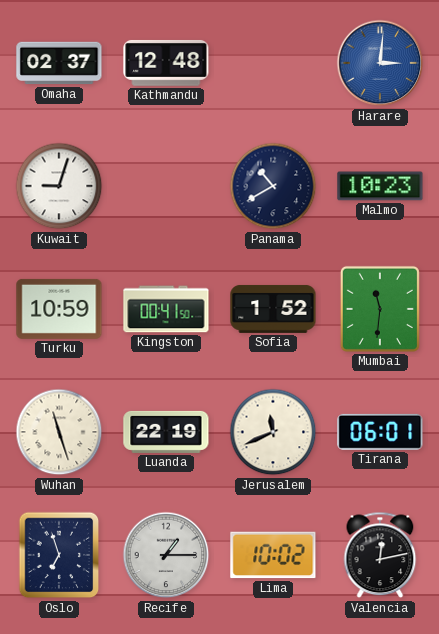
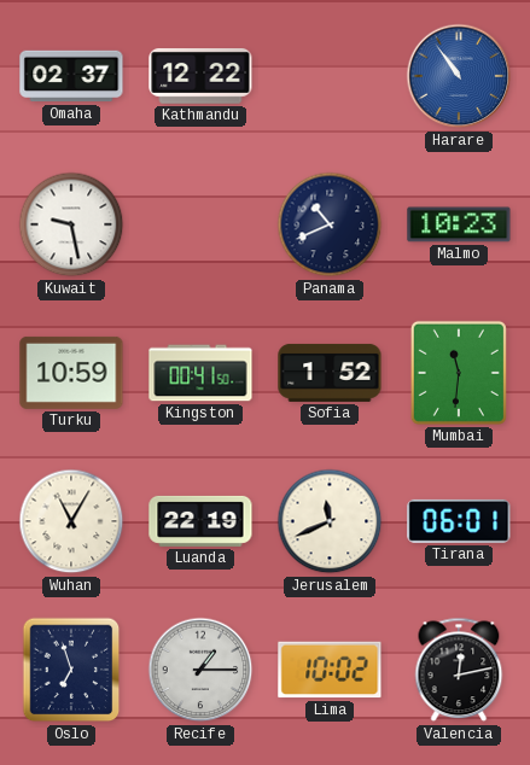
Kathmandu: 12:48 -> 12:22 (200, 76)
Harare: 3:01 -> 10:54 (459, 76)
Kuwait: 9:03 -> 9:28 (71, 224)
Panama: 10:40 -> 10:41 (330, 224)
Wuhan: 11:27 -> 11:05 (71, 521)
